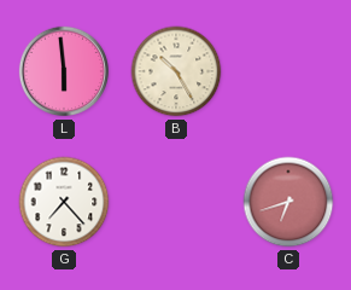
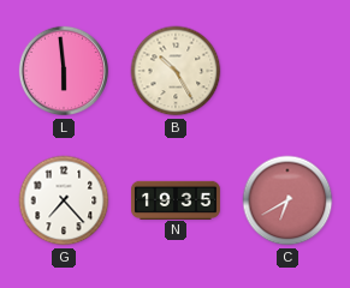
N: none -> 19:35 (176, 199)
C: 6:42 -> 6:40 (287, 200)
